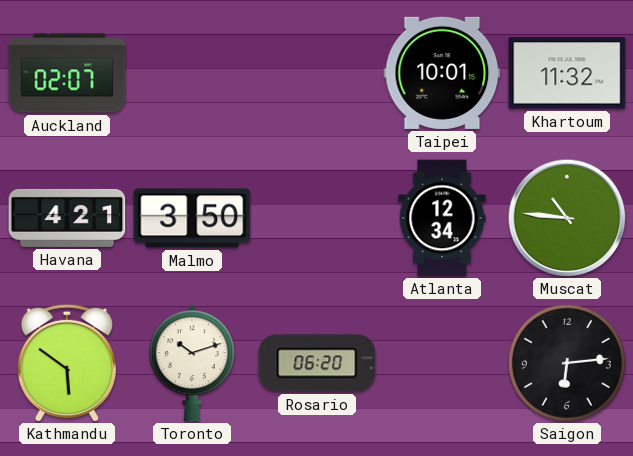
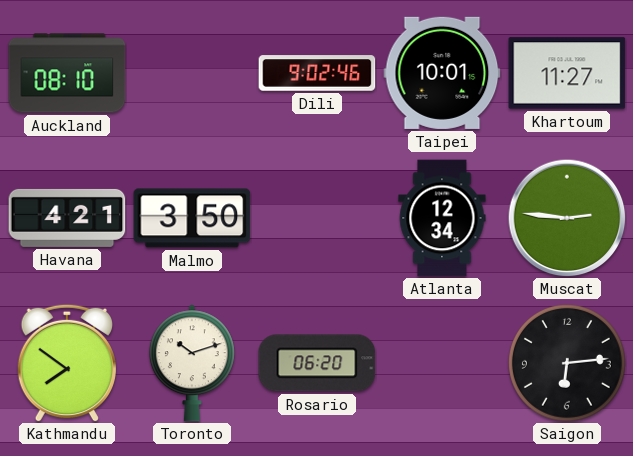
Auckland: 02:07 -> 08:10 (67, 73)
Dili: none -> 9:02 (317, 73)
Khartoum: 11:32 -> 11:27 (567, 73)
Muscat: 10:46 -> 2:46 (567, 218)
Kathmandu: 5:51 -> 7:51 (66, 363)
